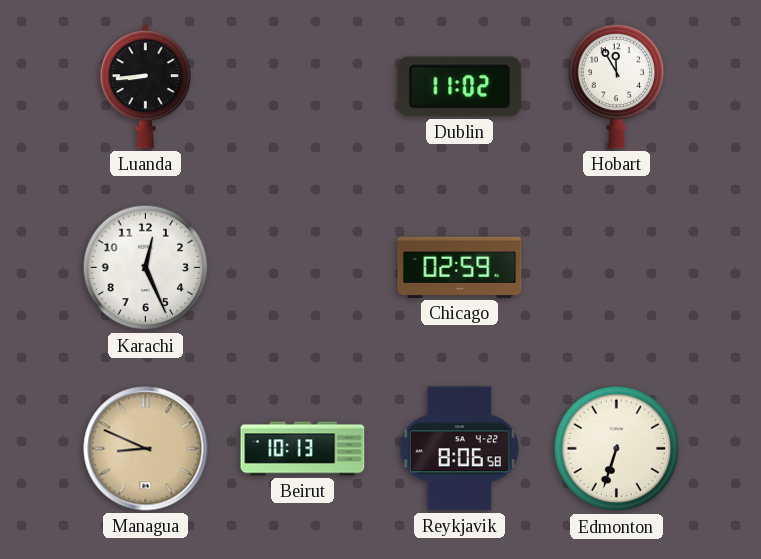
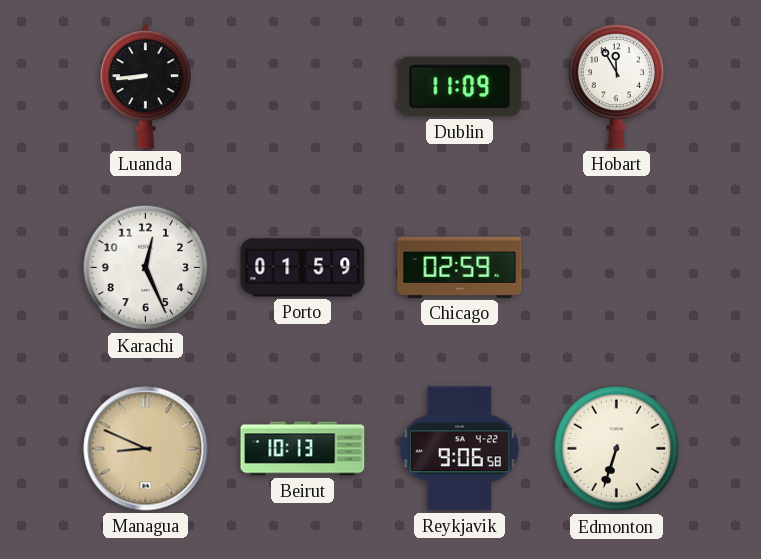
Dublin: 11:02 -> 11:09 (460, 87)
Porto: none -> 01:59 (303, 268)
Reykjavik: 8:06 -> 9:06 (459, 449)
